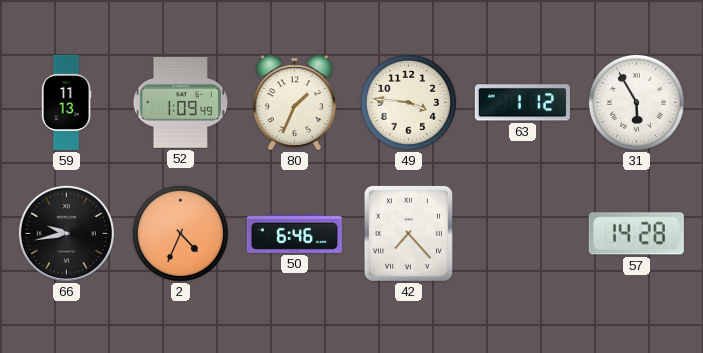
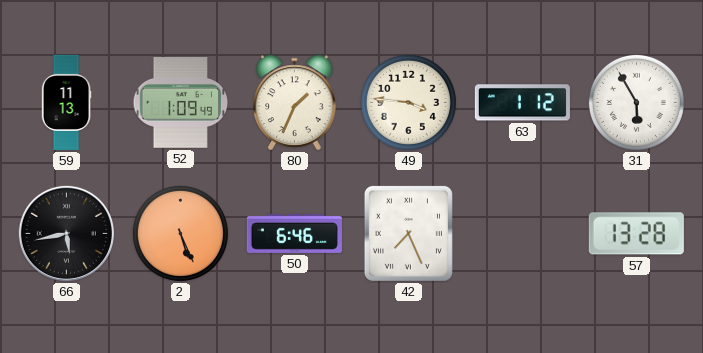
66: 9:43 -> 5:43 (66, 233)
2: 4:34 -> 5:26 (180, 233)
42: 7:23 -> 7:26 (408, 233)
57: 14:28 -> 13:28 (636, 234)
